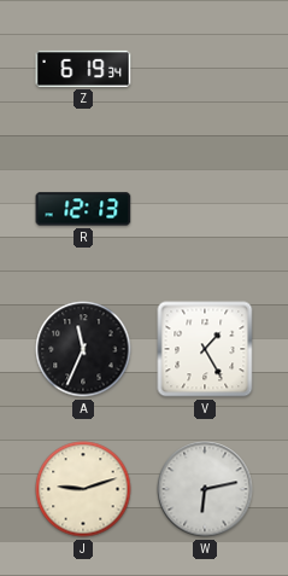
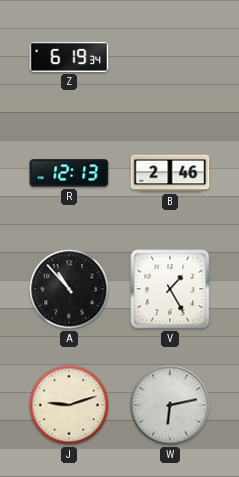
B: none -> 2:46 (170, 173)
A: 11:34 -> 10:53 (69, 289)
